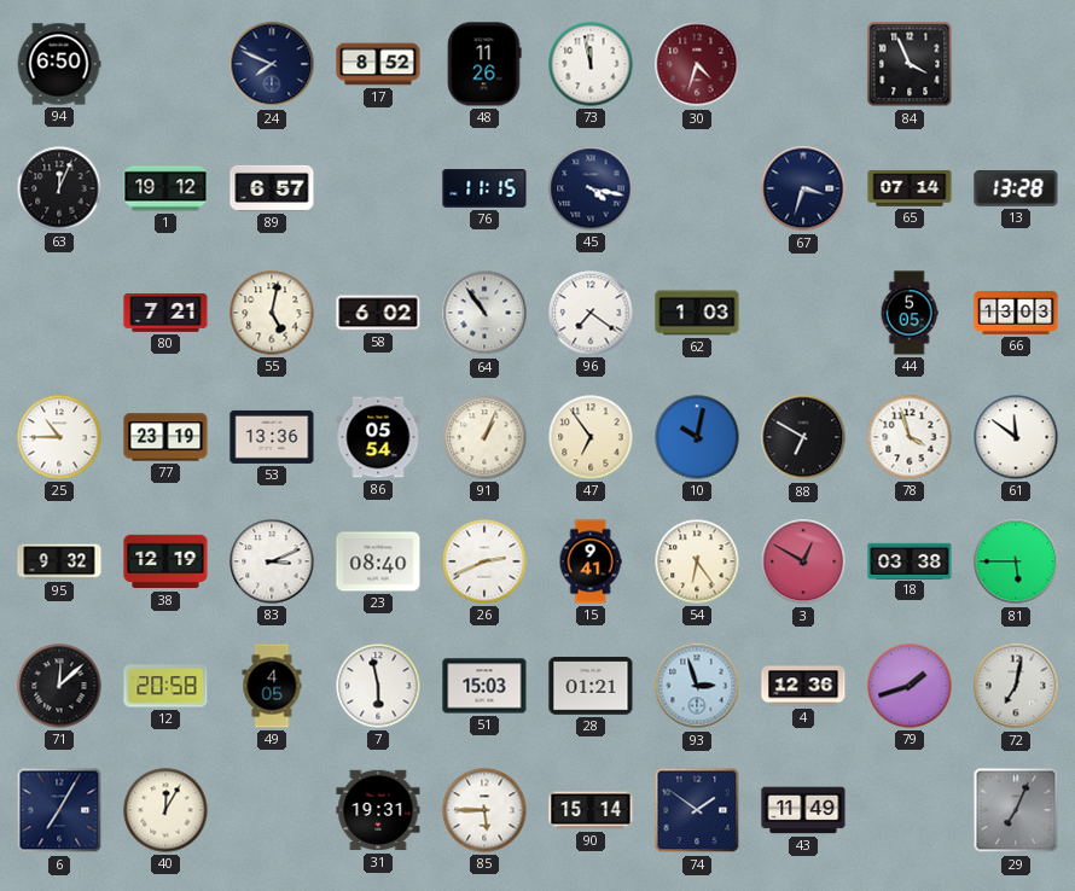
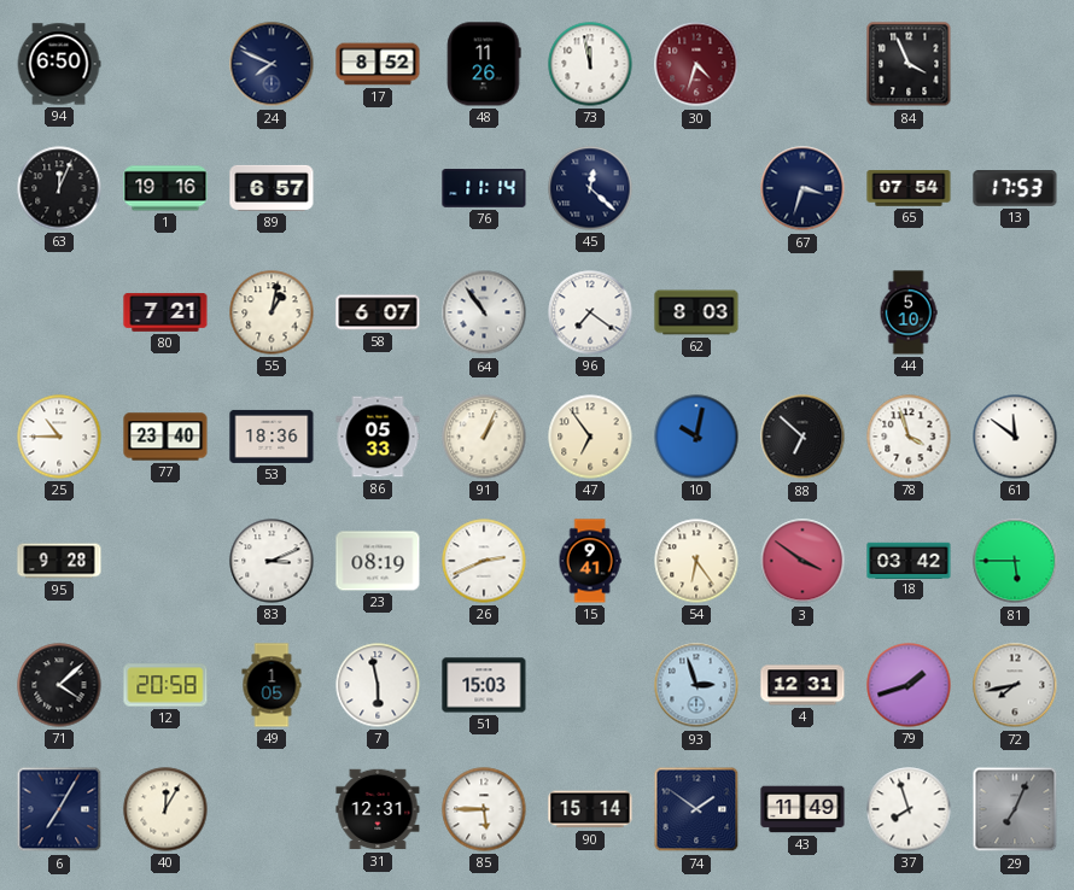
1: 19:12 -> 19:16 (165, 188)
76: 11:15 -> 11:14 (484, 188)
45: 4:17 -> 12:22 (590, 188)
65: 07:14 -> 07:54 (909, 188)
13: 13:28 -> 17:53 (1015, 189)
55: 5:02 -> 1:02 (272, 312)
58: 6:02 -> 6:07 (378, 312)
62: 1:03 -> 8:03 (696, 312)
44: 5:05 -> 5:10 (909, 312)
66: 13:03 -> none (1016, 313)
77: 23:19 -> 23:40 (165, 437)
53: 13:36 -> 18:36 (272, 437)
86: 05:54 -> 05:33 (378, 437)
88: 6:50 -> 6:52 (802, 437)
95: 9:32 -> 9:28 (59, 561)
38: 12:19 -> none (165, 561)
23: 08:40 -> 08:19 (378, 561)
3: 12:50 -> 3:51 (802, 561)
18: 03:38 -> 03:42 (909, 560)
71: 12:08 -> 4:08 (59, 685)
49: 4:05 -> 1:05 (272, 685)
28: 01:21 -> none (591, 686)
4: 12:36 -> 12:31 (802, 685)
72: 7:02 -> 7:43 (1015, 685)
31: 19:31 -> 12:31 (378, 809)
37: none -> 7:57 (909, 809)
